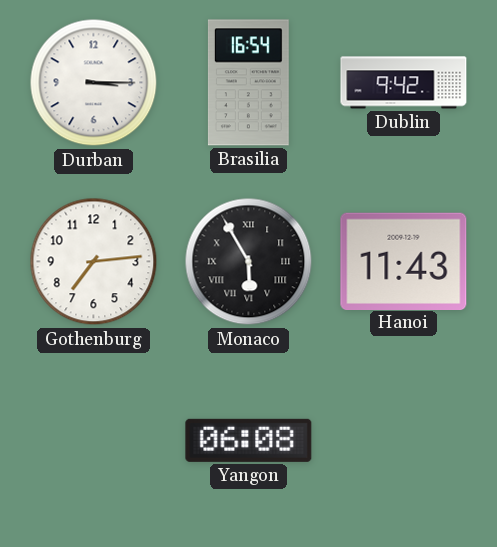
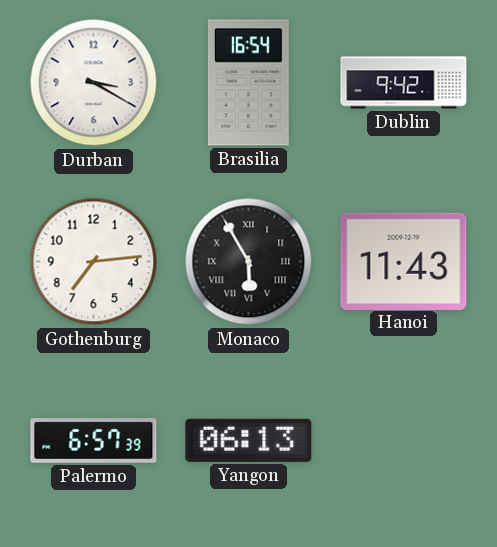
Durban: 3:15 -> 3:20 (94, 83)
Palermo: none -> 6:57 (94, 441)
Yangon: 06:08 -> 06:13 (249, 440)
